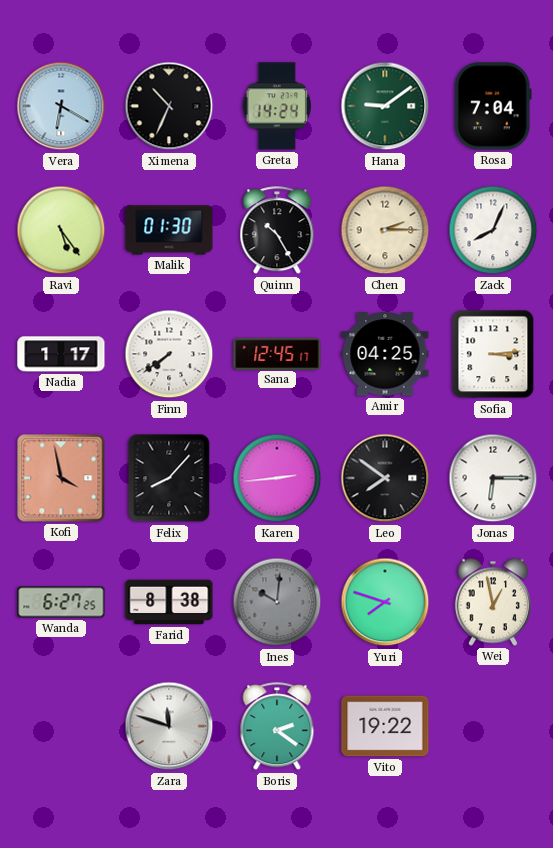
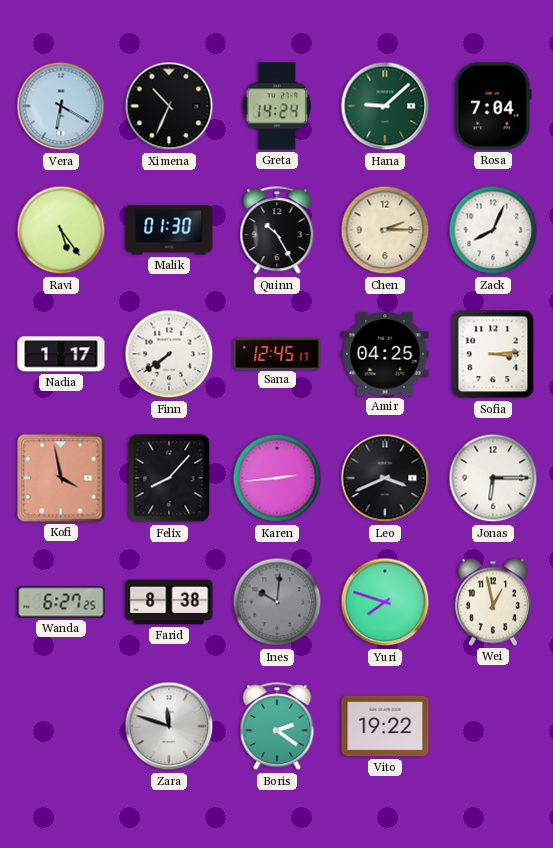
Hana: 9:09 -> 9:08 (385, 106)
Leo: 7:51 -> 3:41 (385, 478)
